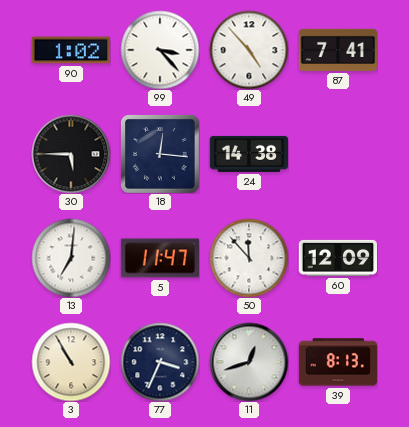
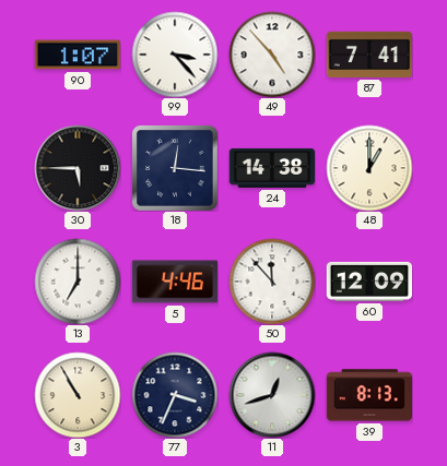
90: 1:02 -> 1:07 (78, 55)
48: none -> 1:00 (369, 168)
13: 7:01 -> 7:00 (78, 282)
5: 11:47 -> 4:46 (175, 282)
